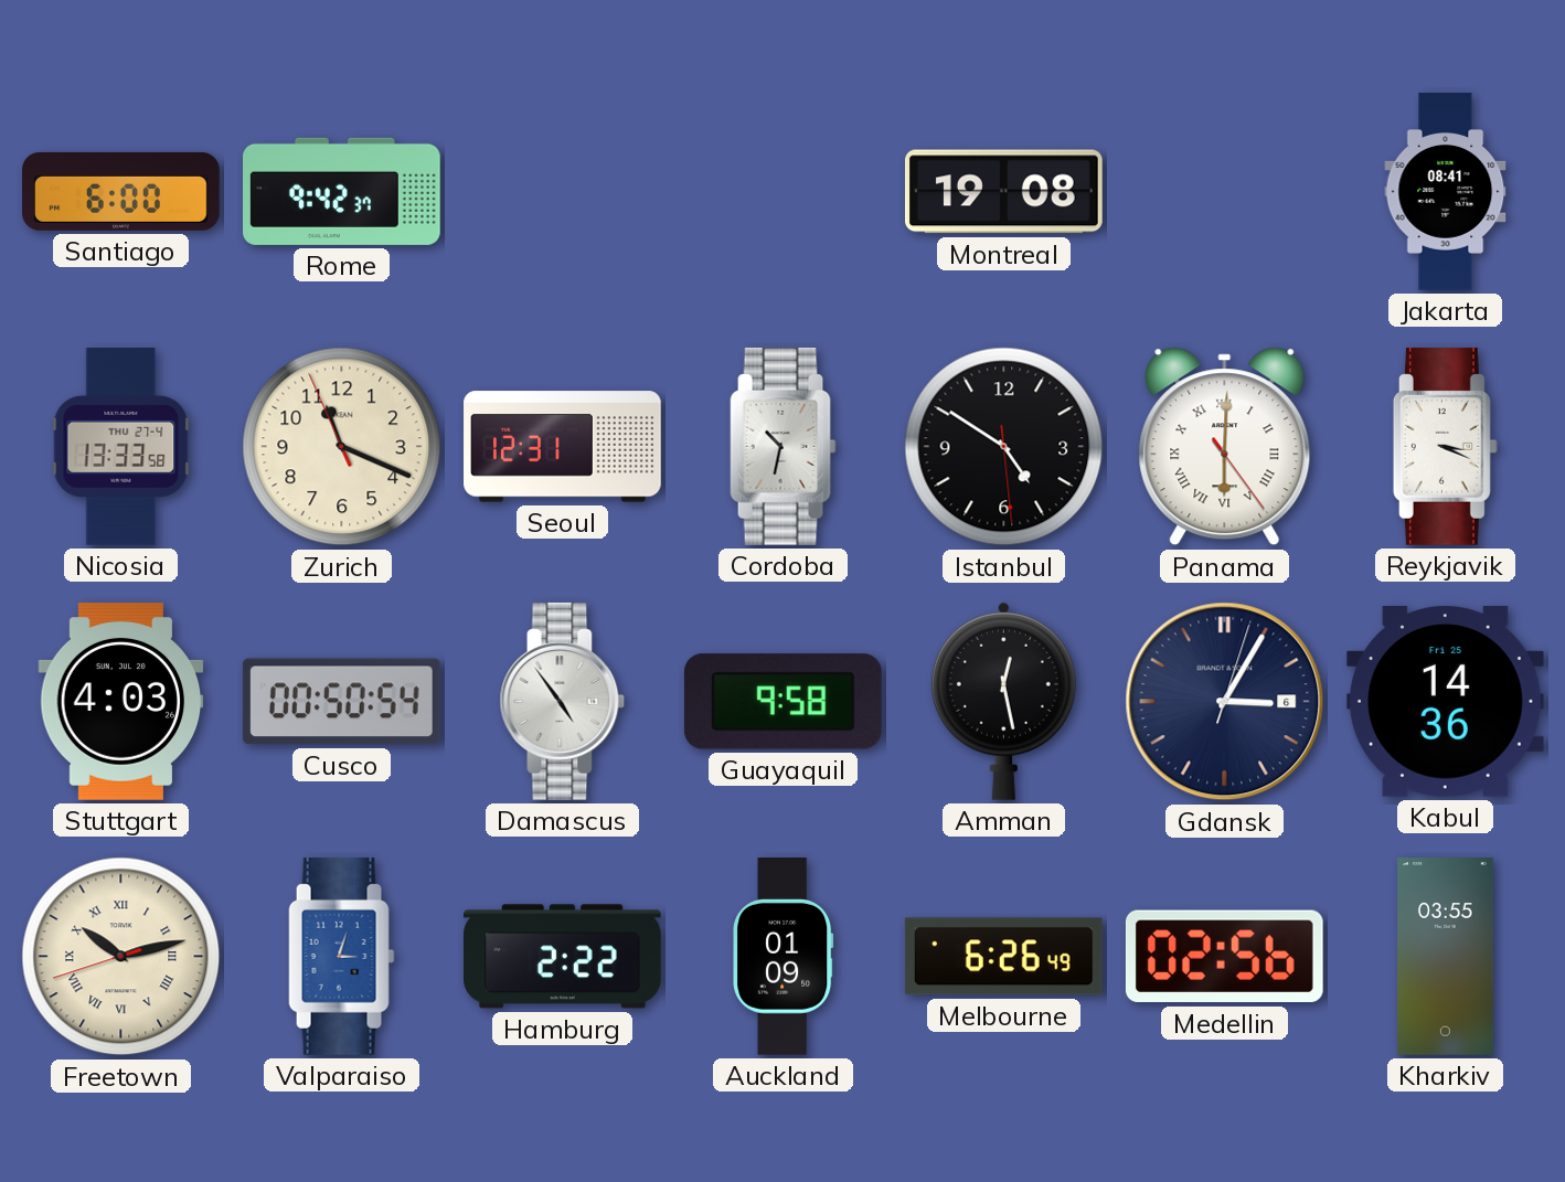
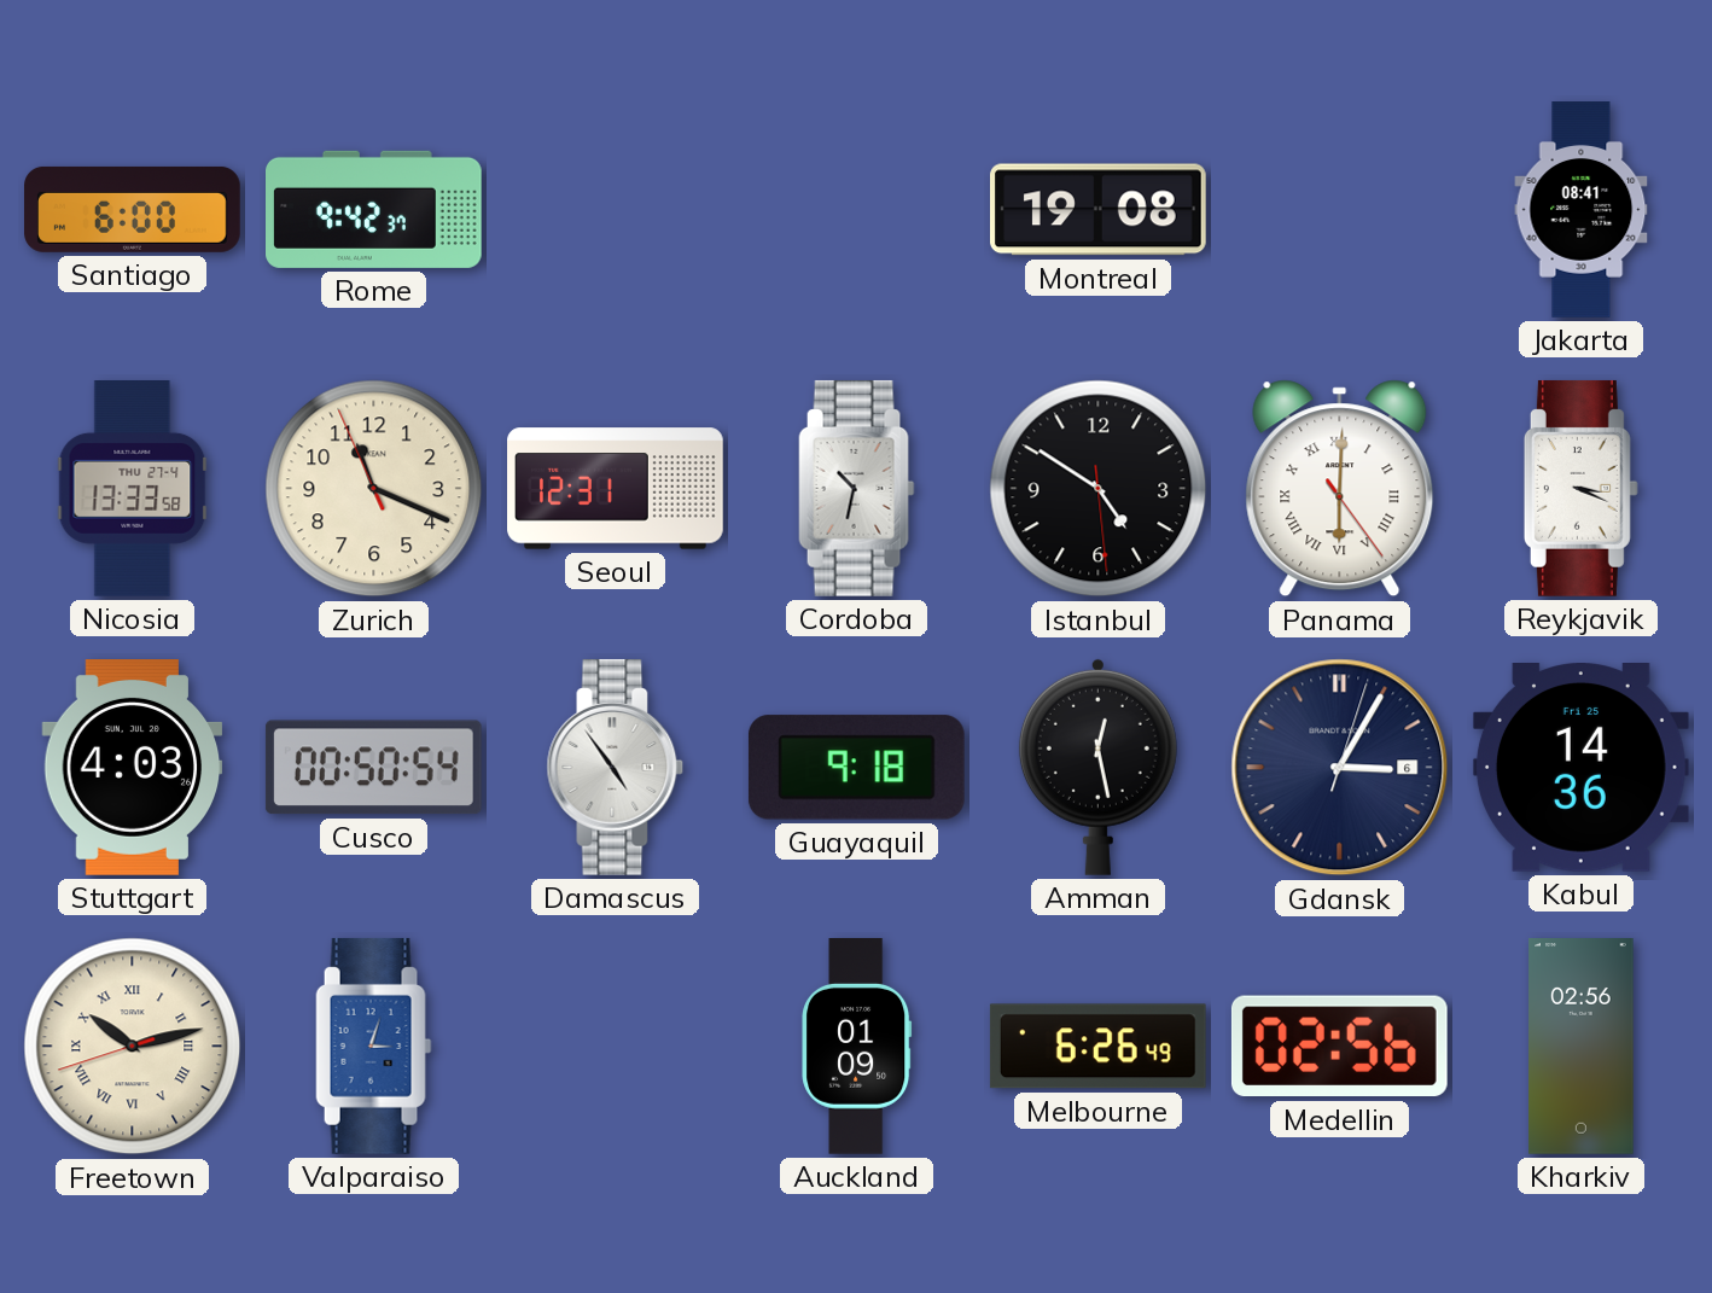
Guayaquil: 9:58 -> 9:18 (856, 768)
Hamburg: 2:22 -> none (563, 957)
Kharkiv: 03:55 -> 02:56 (1582, 1047)
